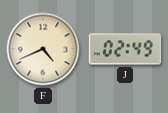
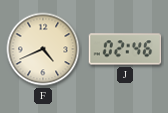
J: 02:49 -> 02:46 (125, 49)
